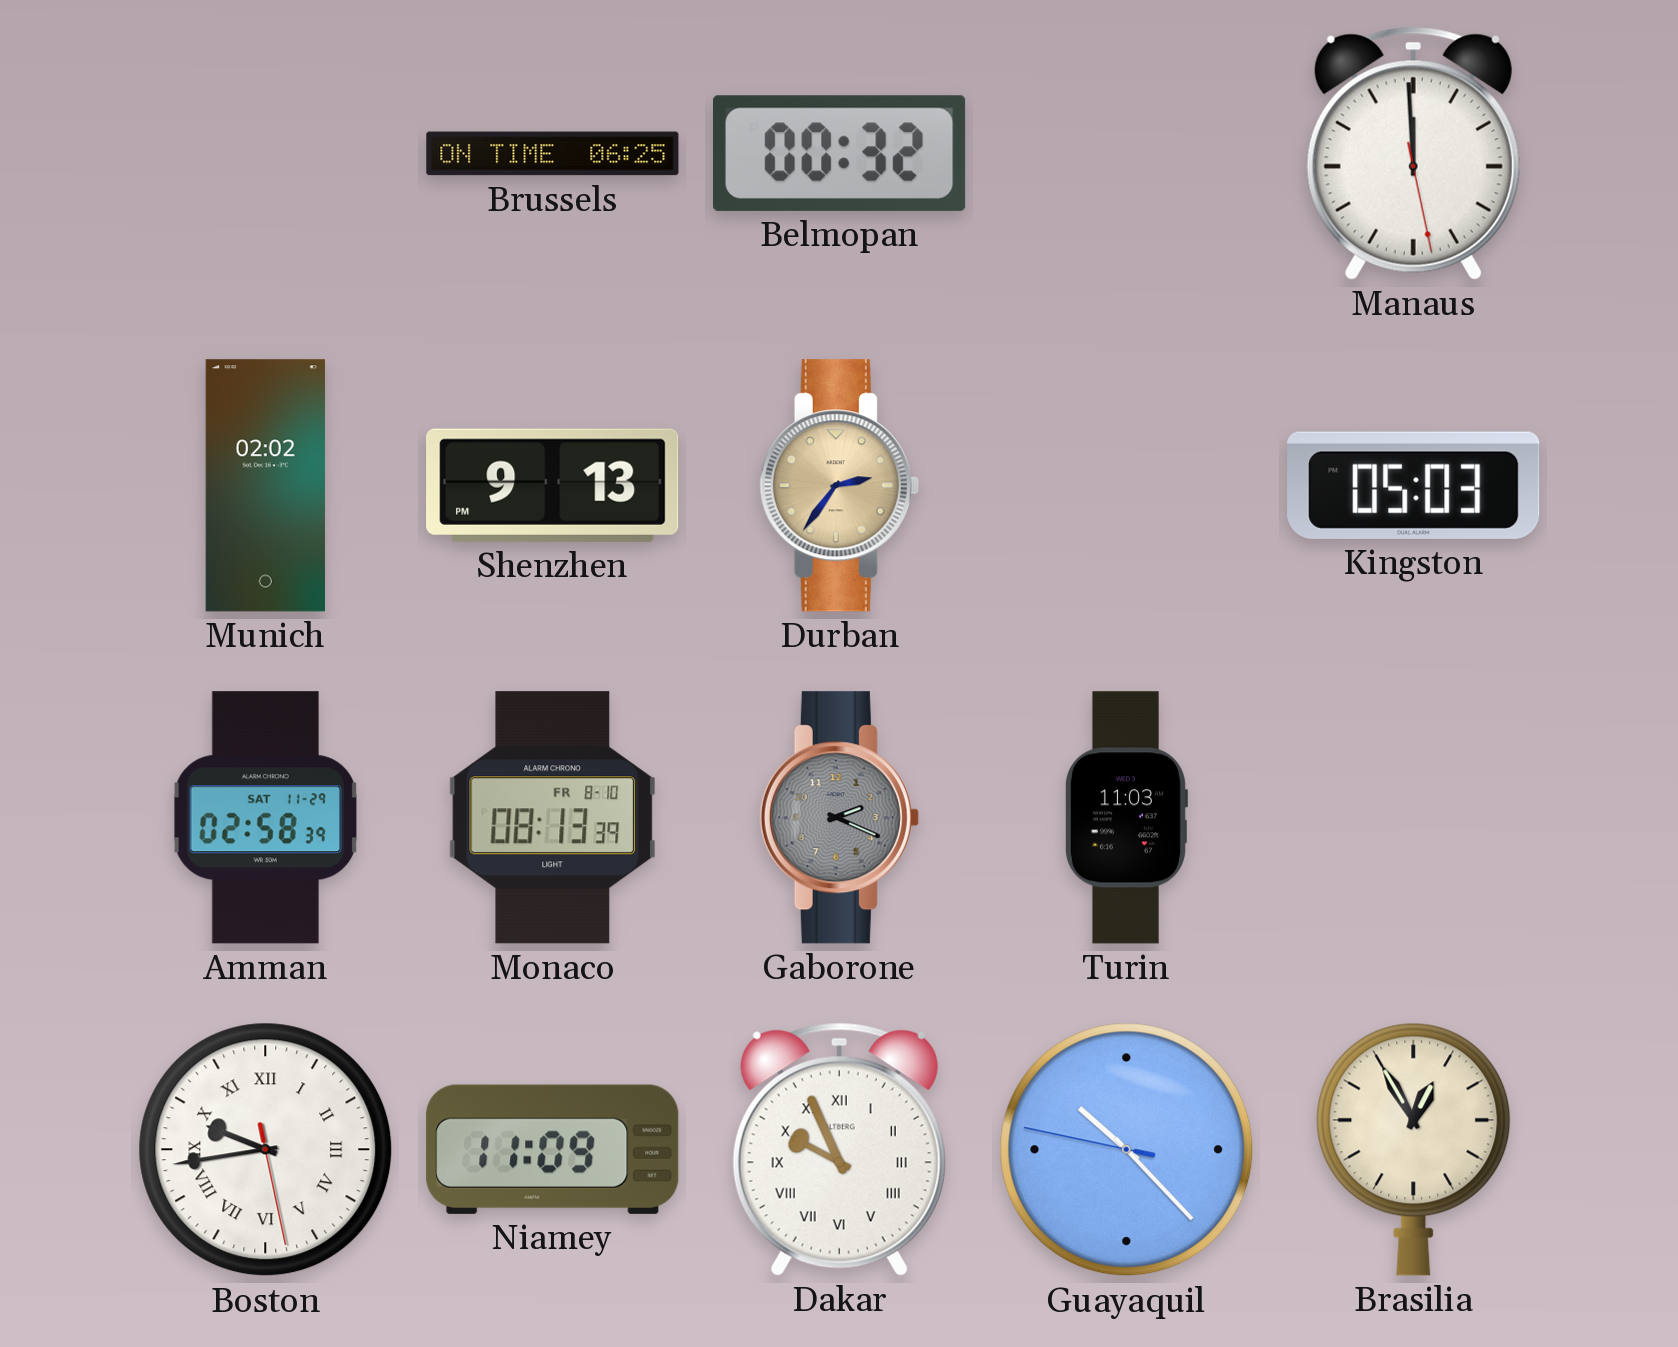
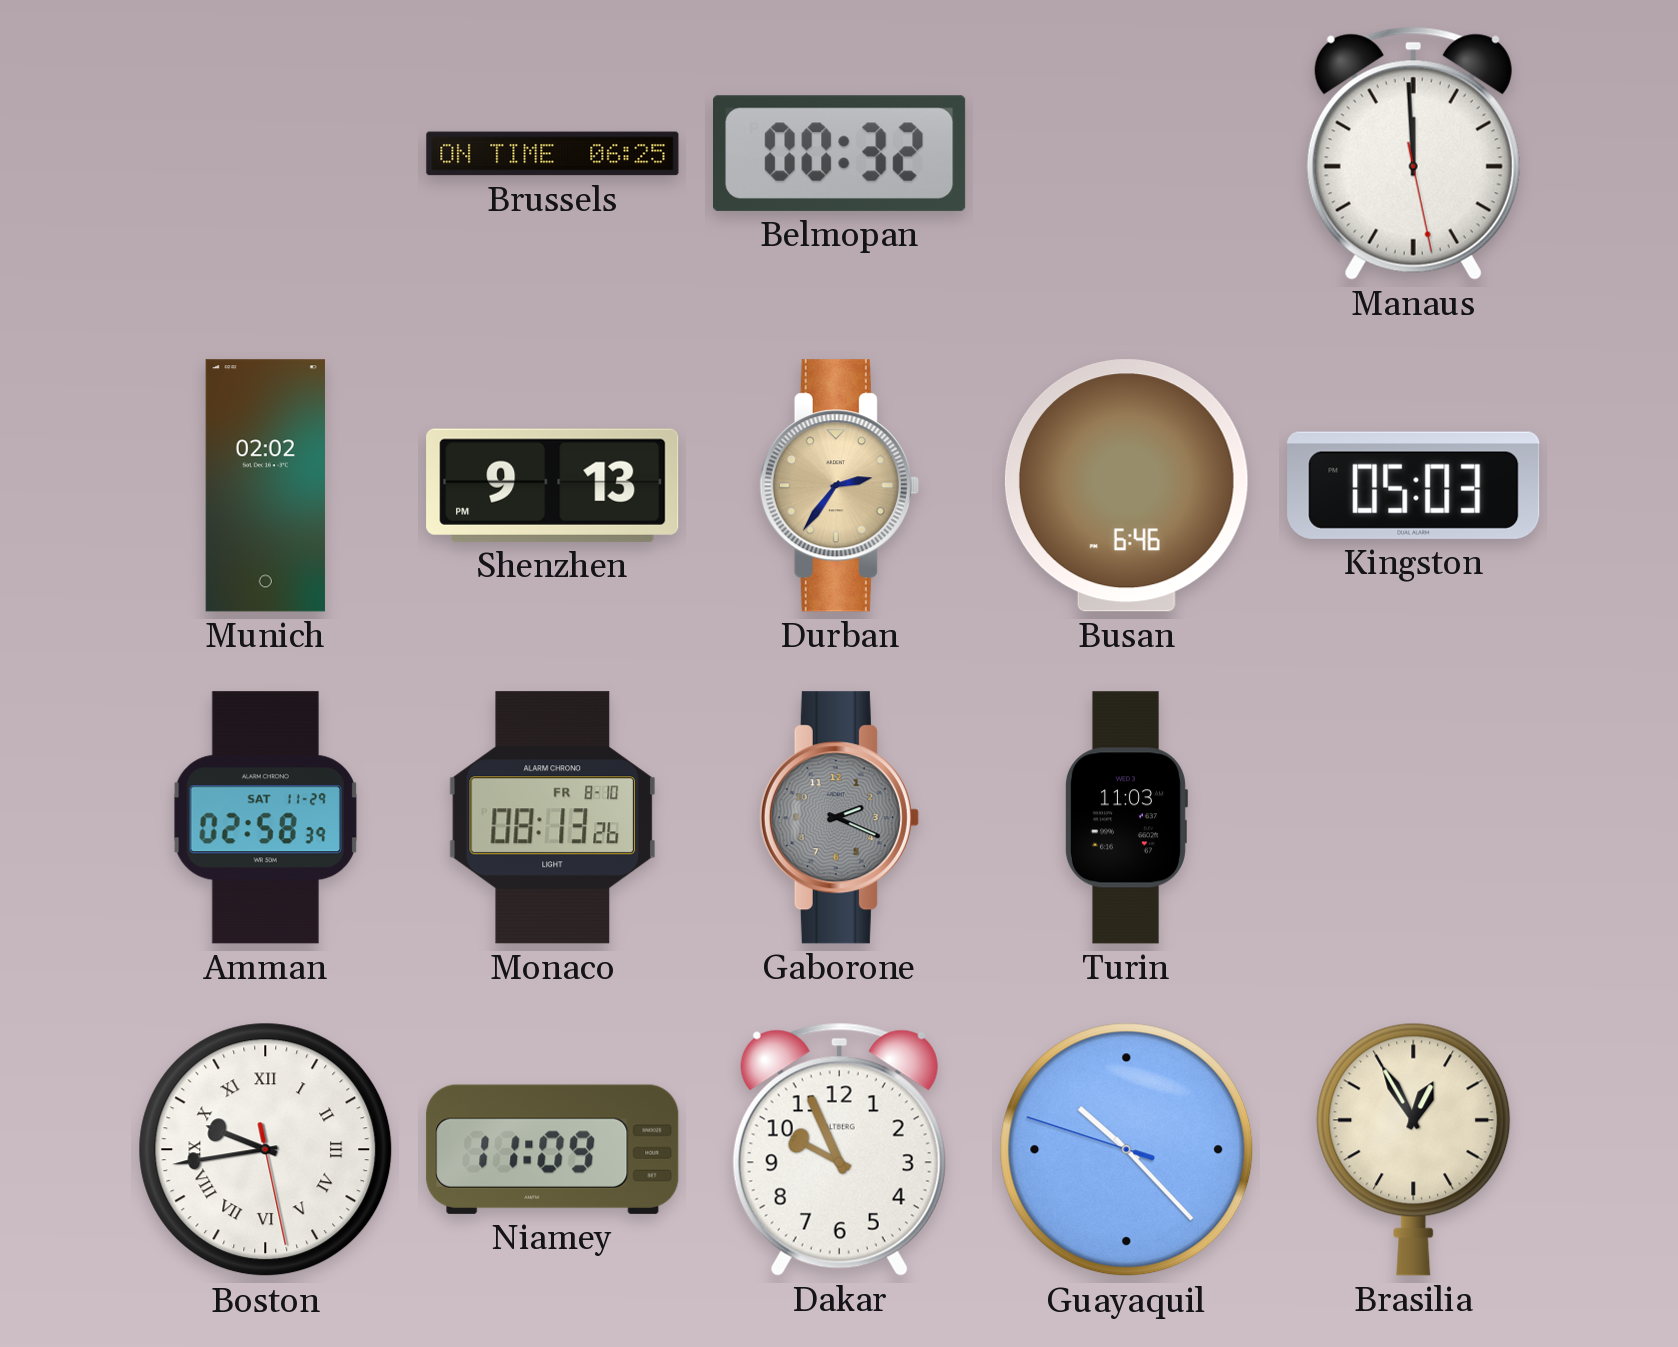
Busan: none -> 6:46 (1126, 486)
Monaco: 08:13:39 -> 08:13:26 (552, 818)
Dakar numerals: Roman -> Arabic (839, 1149)
Guayaquil: 10:22:47 -> 10:22:48 (1127, 1150)
